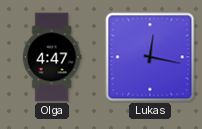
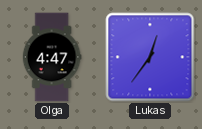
Lukas: 12:17 -> 12:36 (150, 57)
